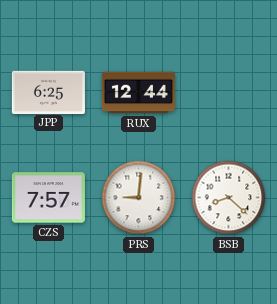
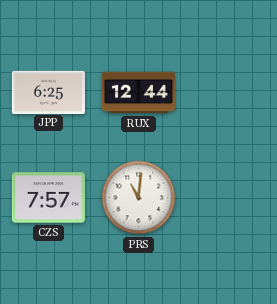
PRS: 9:01 -> 11:01 (139, 198)
BSB: 8:22 -> none (229, 198)
